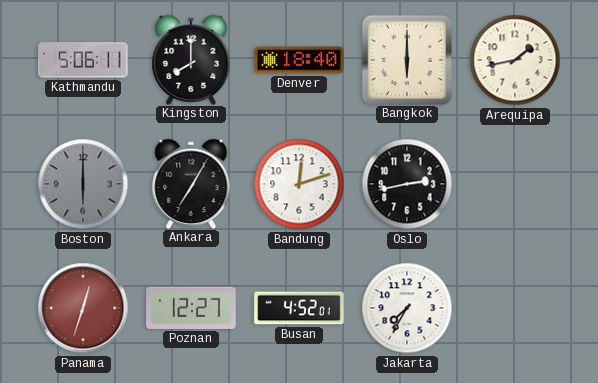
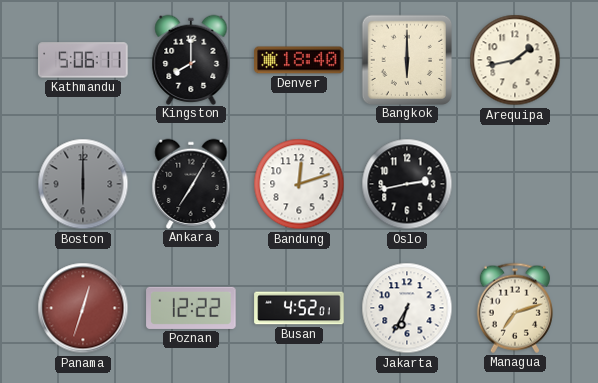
Poznan: 12:27 -> 12:22 (191, 308)
Jakarta: 7:35 -> 6:35 (407, 308)
Managua: none -> 7:12 (515, 308)
